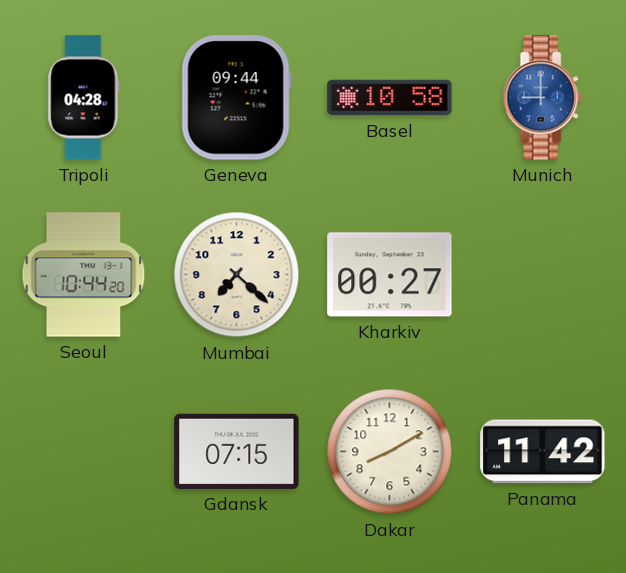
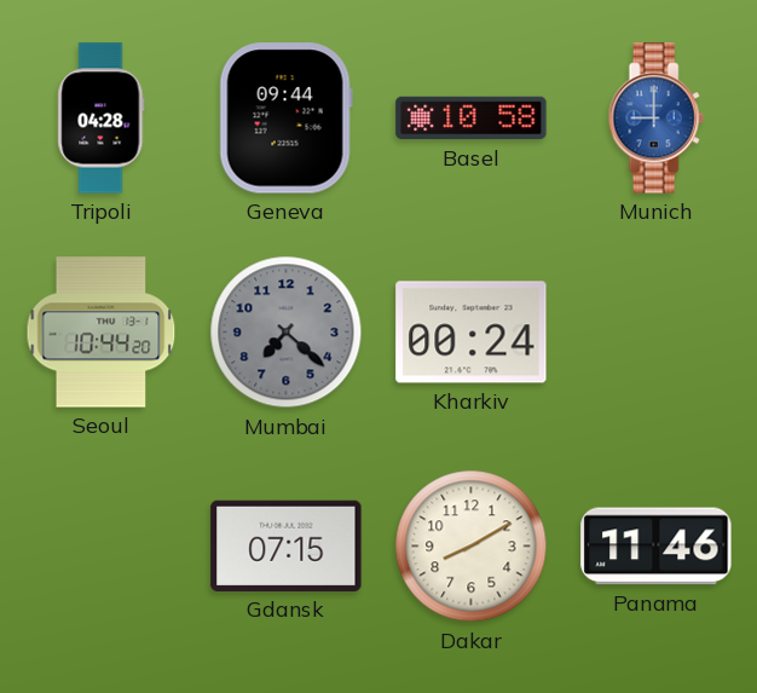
Mumbai dial: cream -> grey (287, 333)
Kharkiv: 00:27 -> 00:24 (472, 333)
Panama: 11:42 -> 11:46 (657, 547)
